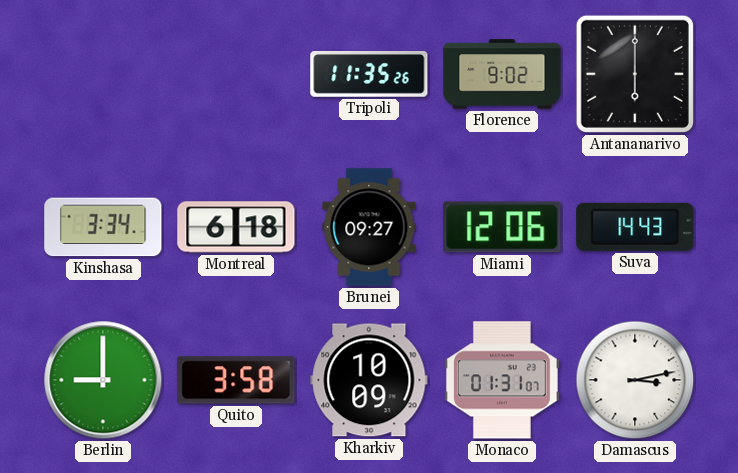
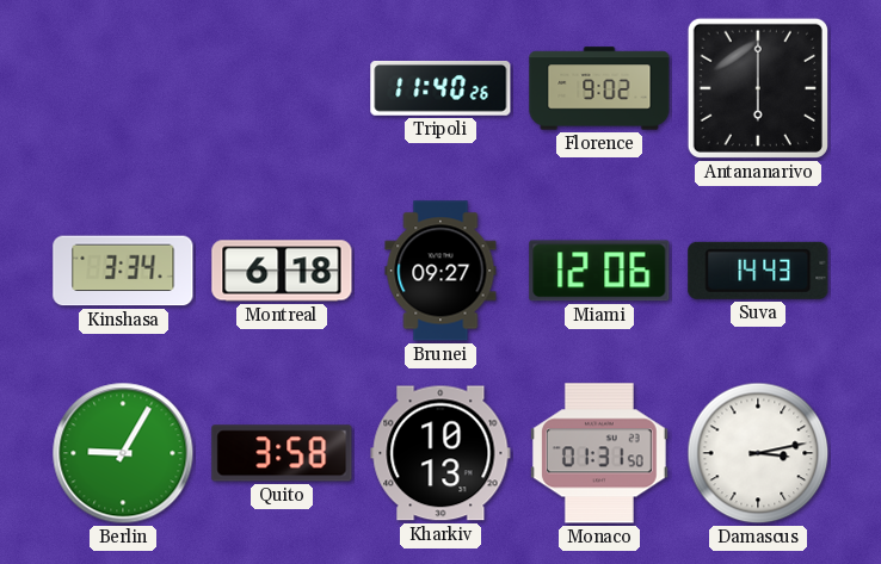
Tripoli: 11:35 -> 11:40 (440, 89)
Berlin: 9:00 -> 9:05 (123, 453)
Kharkiv: 10:09 -> 10:13 (440, 453)
Monaco: 01:31:07 -> 01:31:50 (599, 453)
